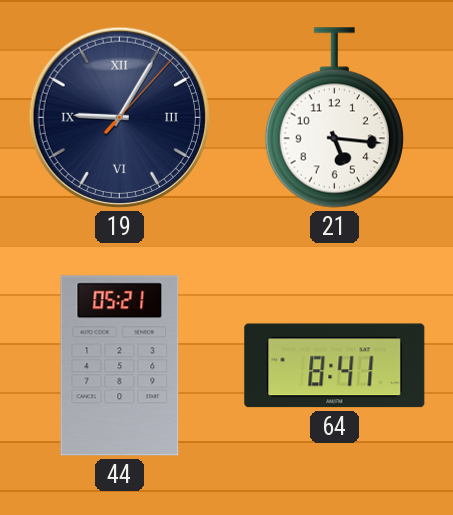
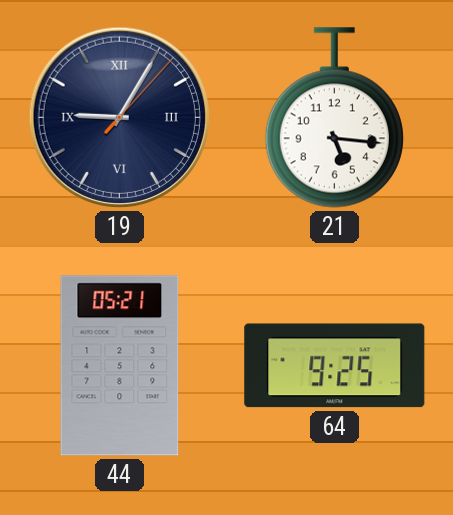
64: 8:41 -> 9:25 (335, 366)
